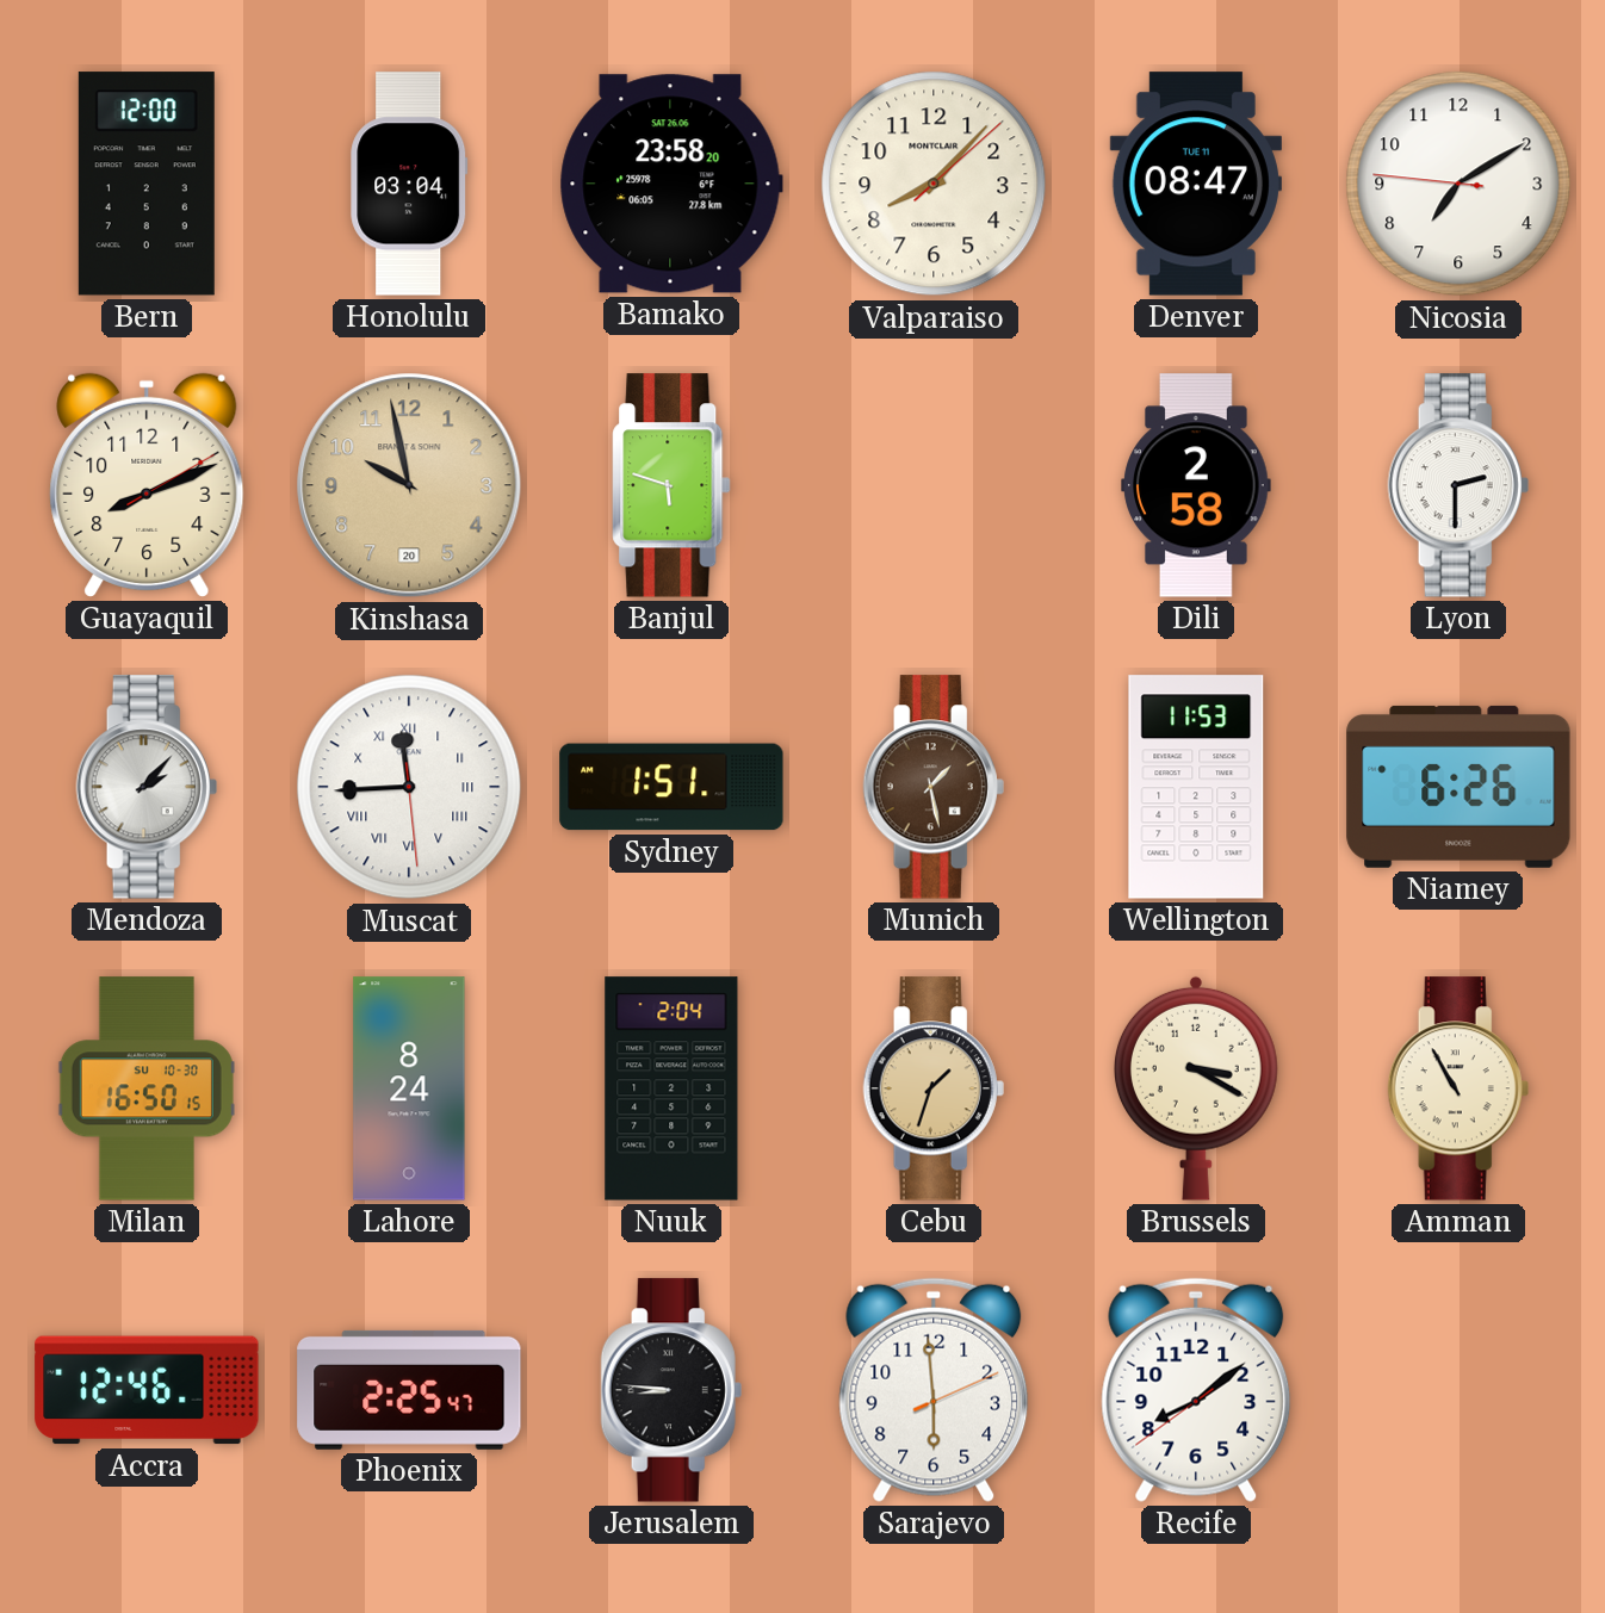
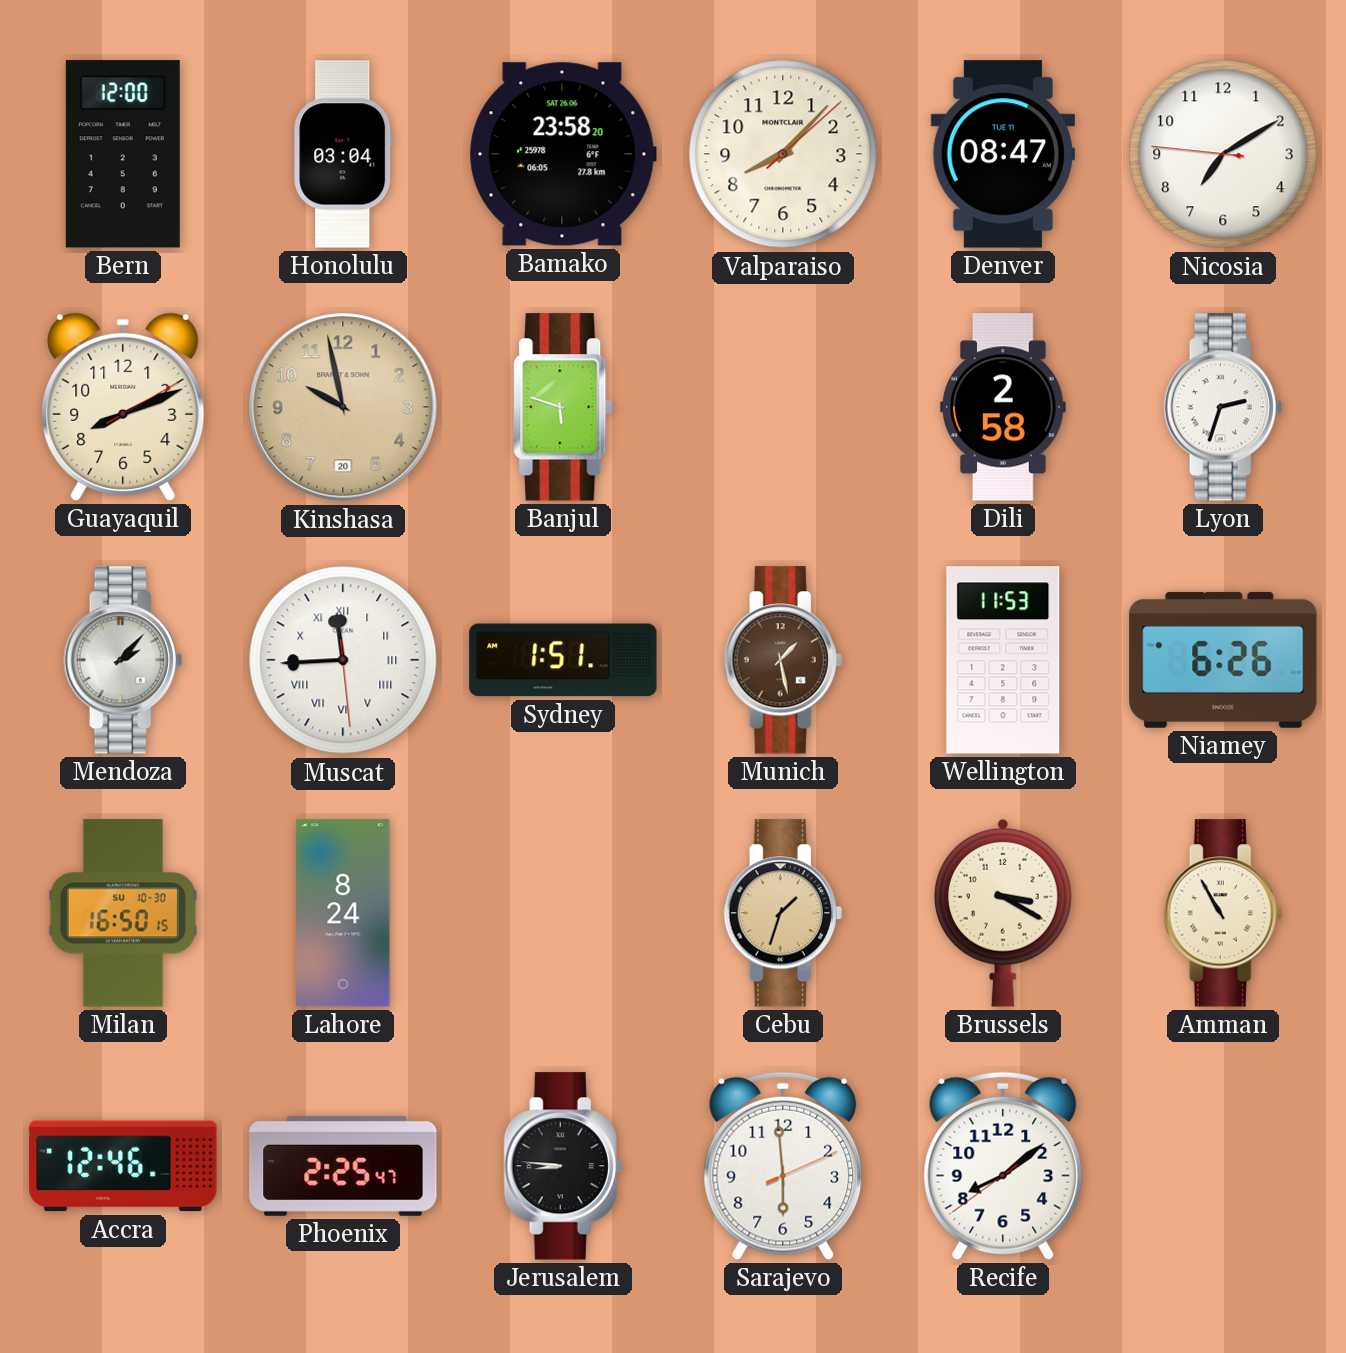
Lyon: 2:30 -> 2:33 (1223, 407)
Nuuk: 2:04 -> none (671, 1088)
